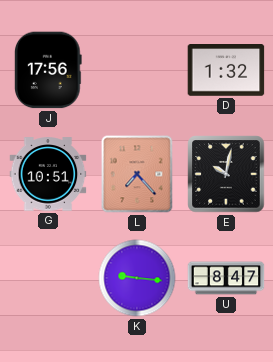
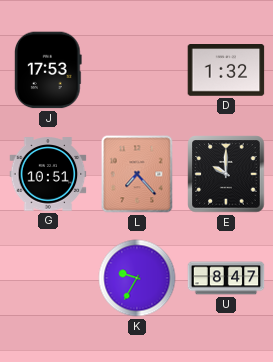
J: 17:56 -> 17:53 (48, 70)
E: 10:02 -> 10:00 (226, 174)
K: 9:16 -> 9:35 (137, 278)
